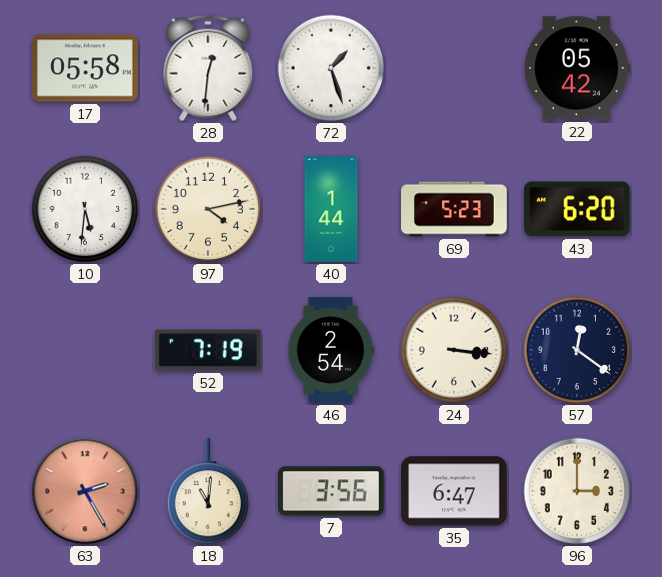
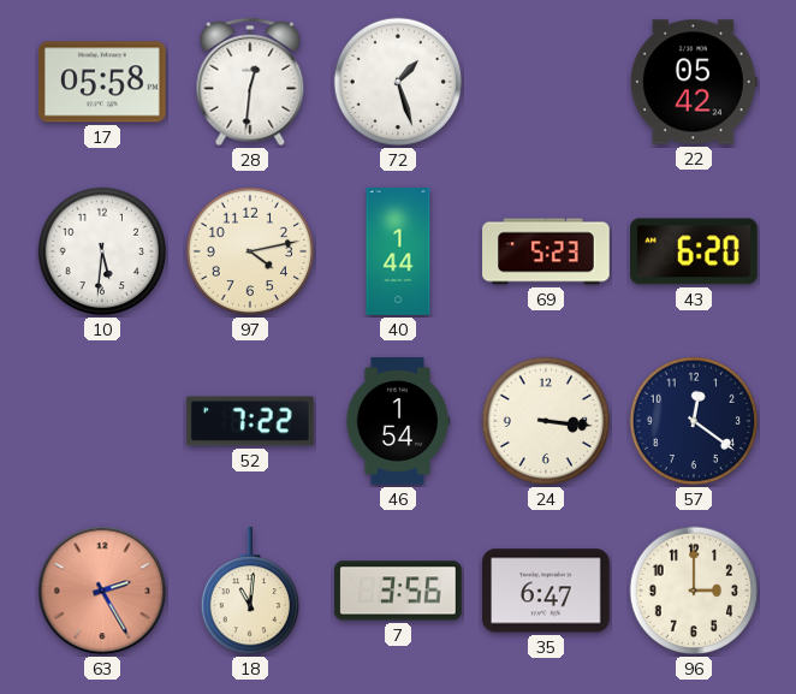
52: 7:19 -> 7:22 (250, 421)
46: 2:54 -> 1:54 (398, 421)
